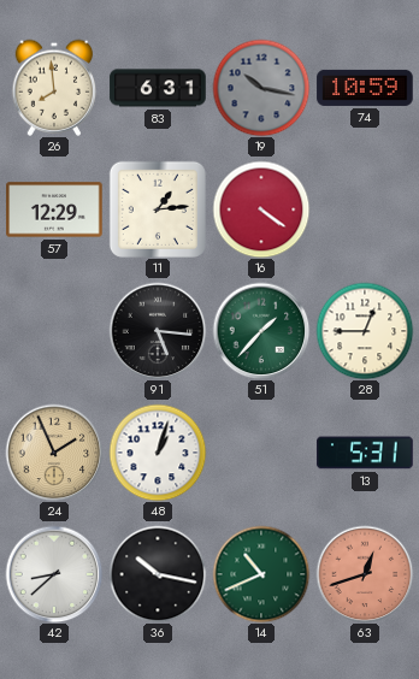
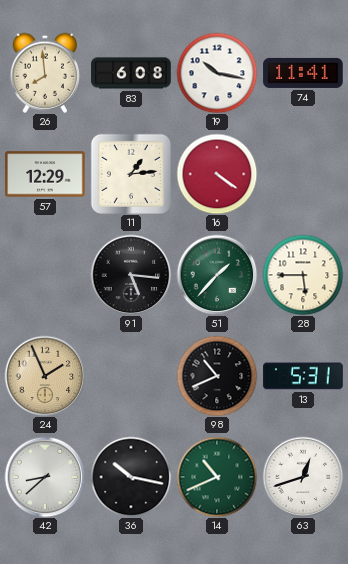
83: 6:31 -> 6:08 (131, 73)
19 dial: grey -> white (217, 73)
74: 10:59 -> 11:41 (303, 73)
28: 12:45 -> 5:45 (303, 275)
48: 1:03 -> none (158, 453)
98: none -> 10:41 (217, 376)
63 dial: salmon -> white (303, 477)
